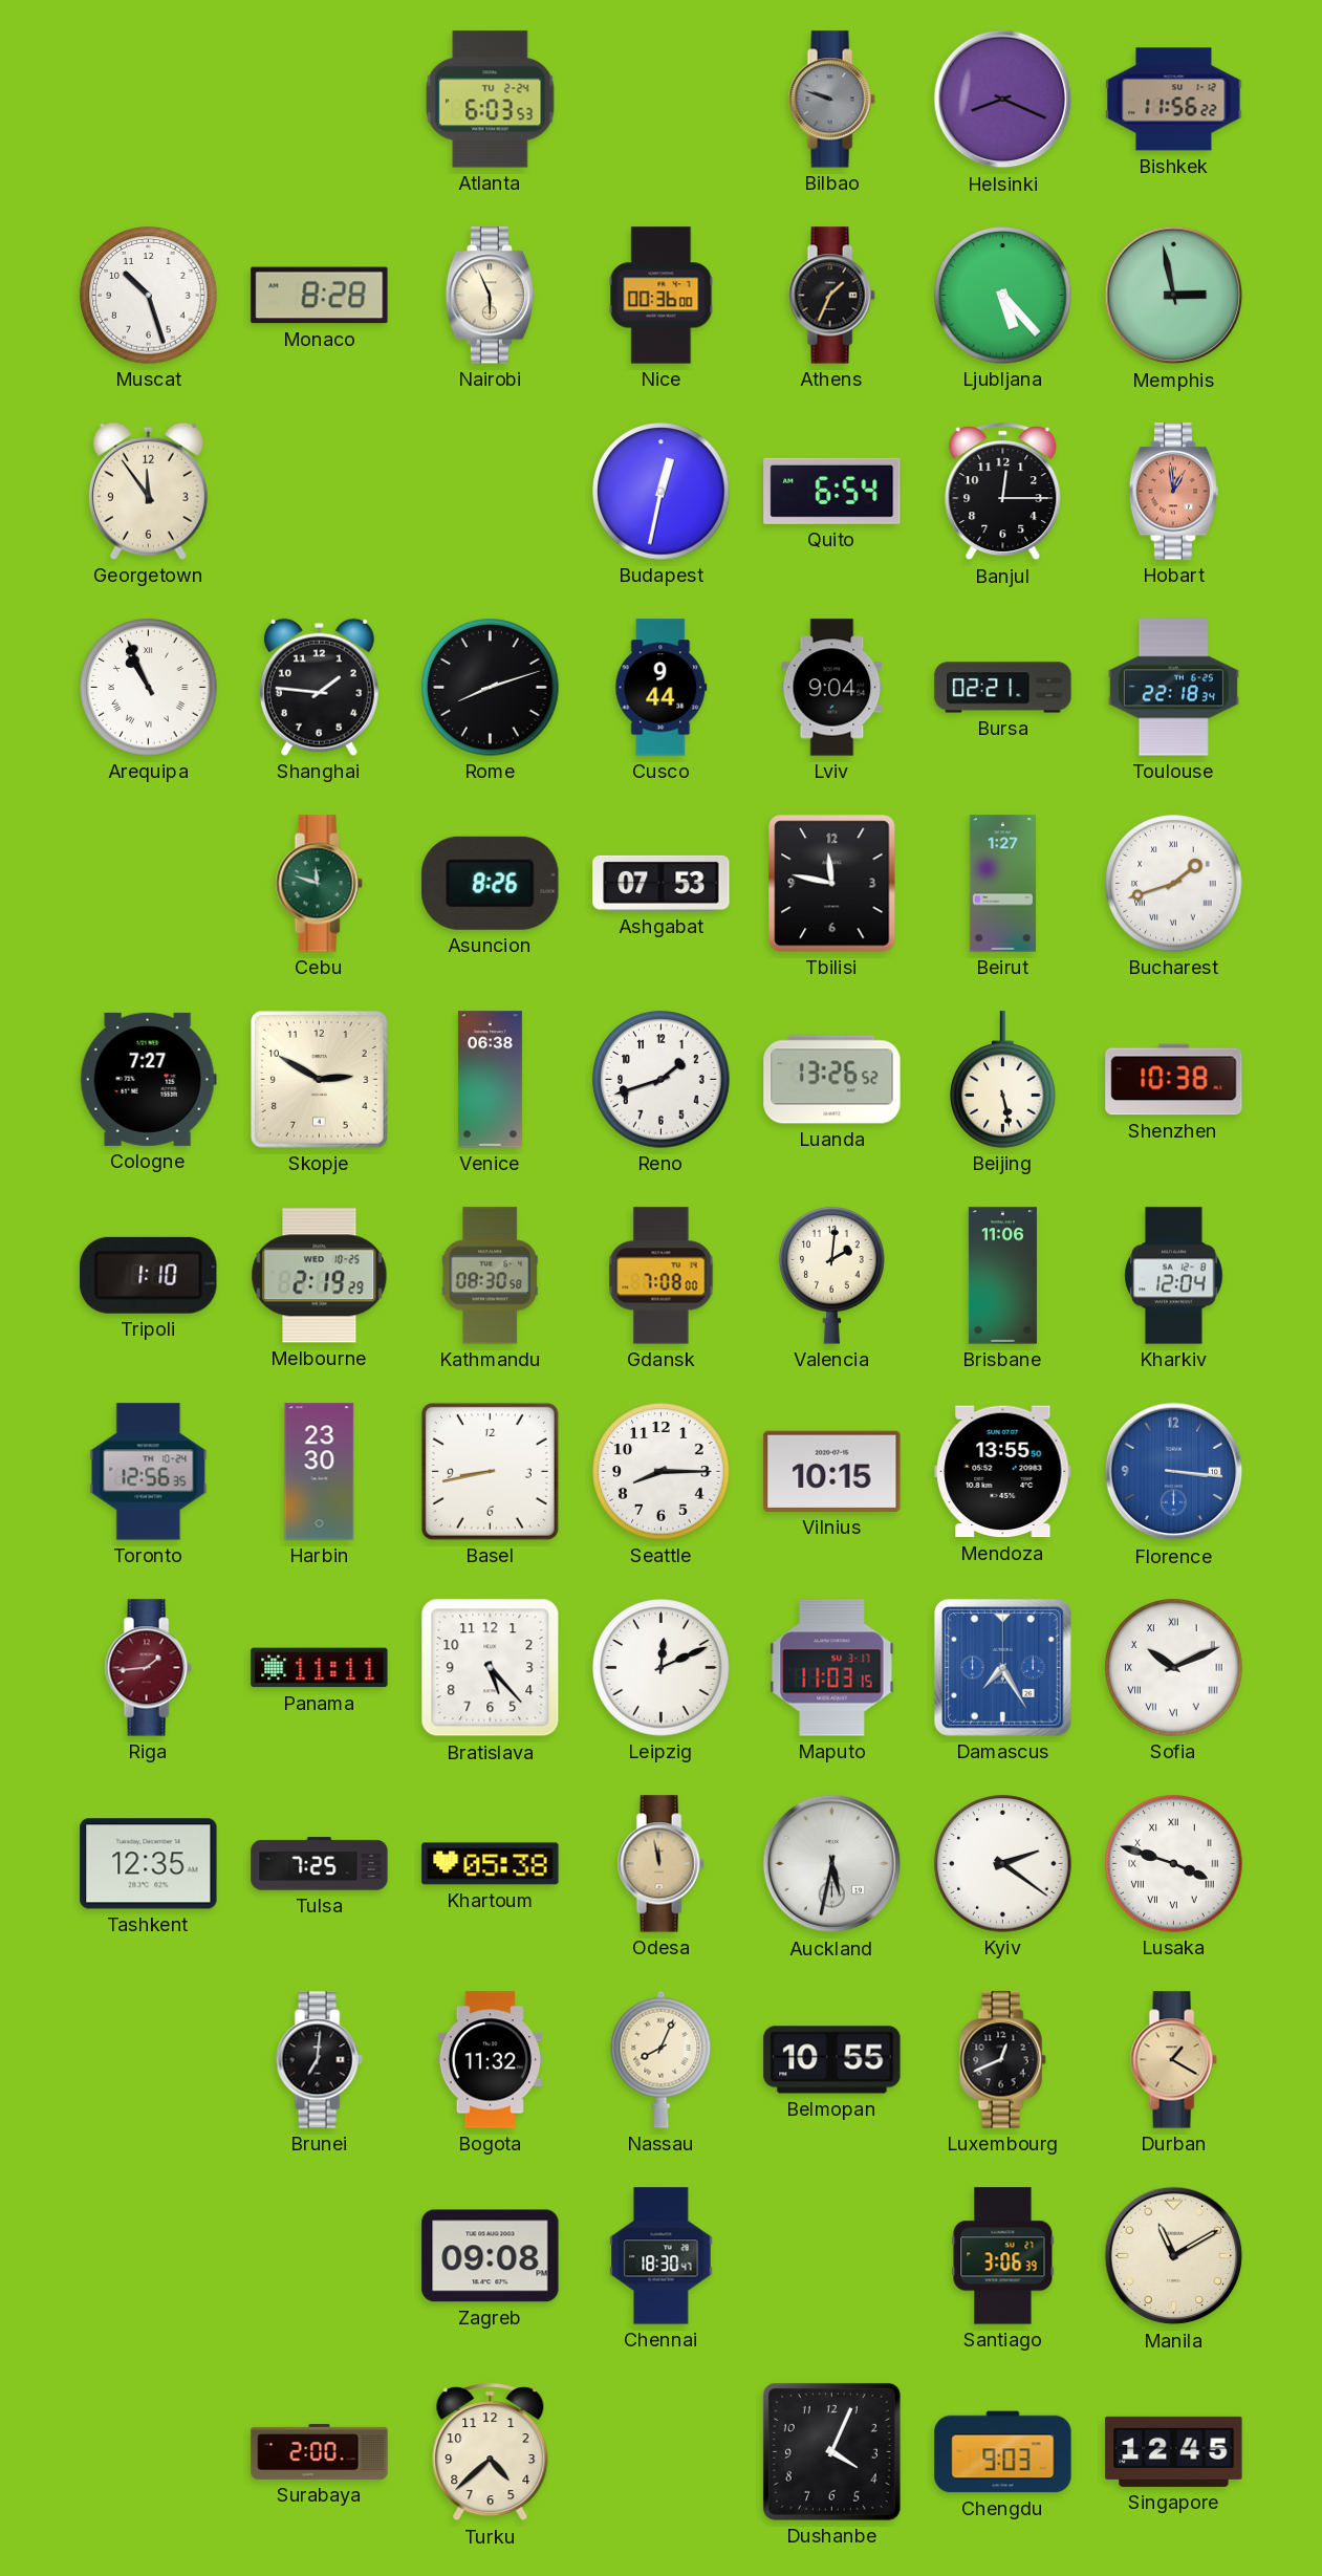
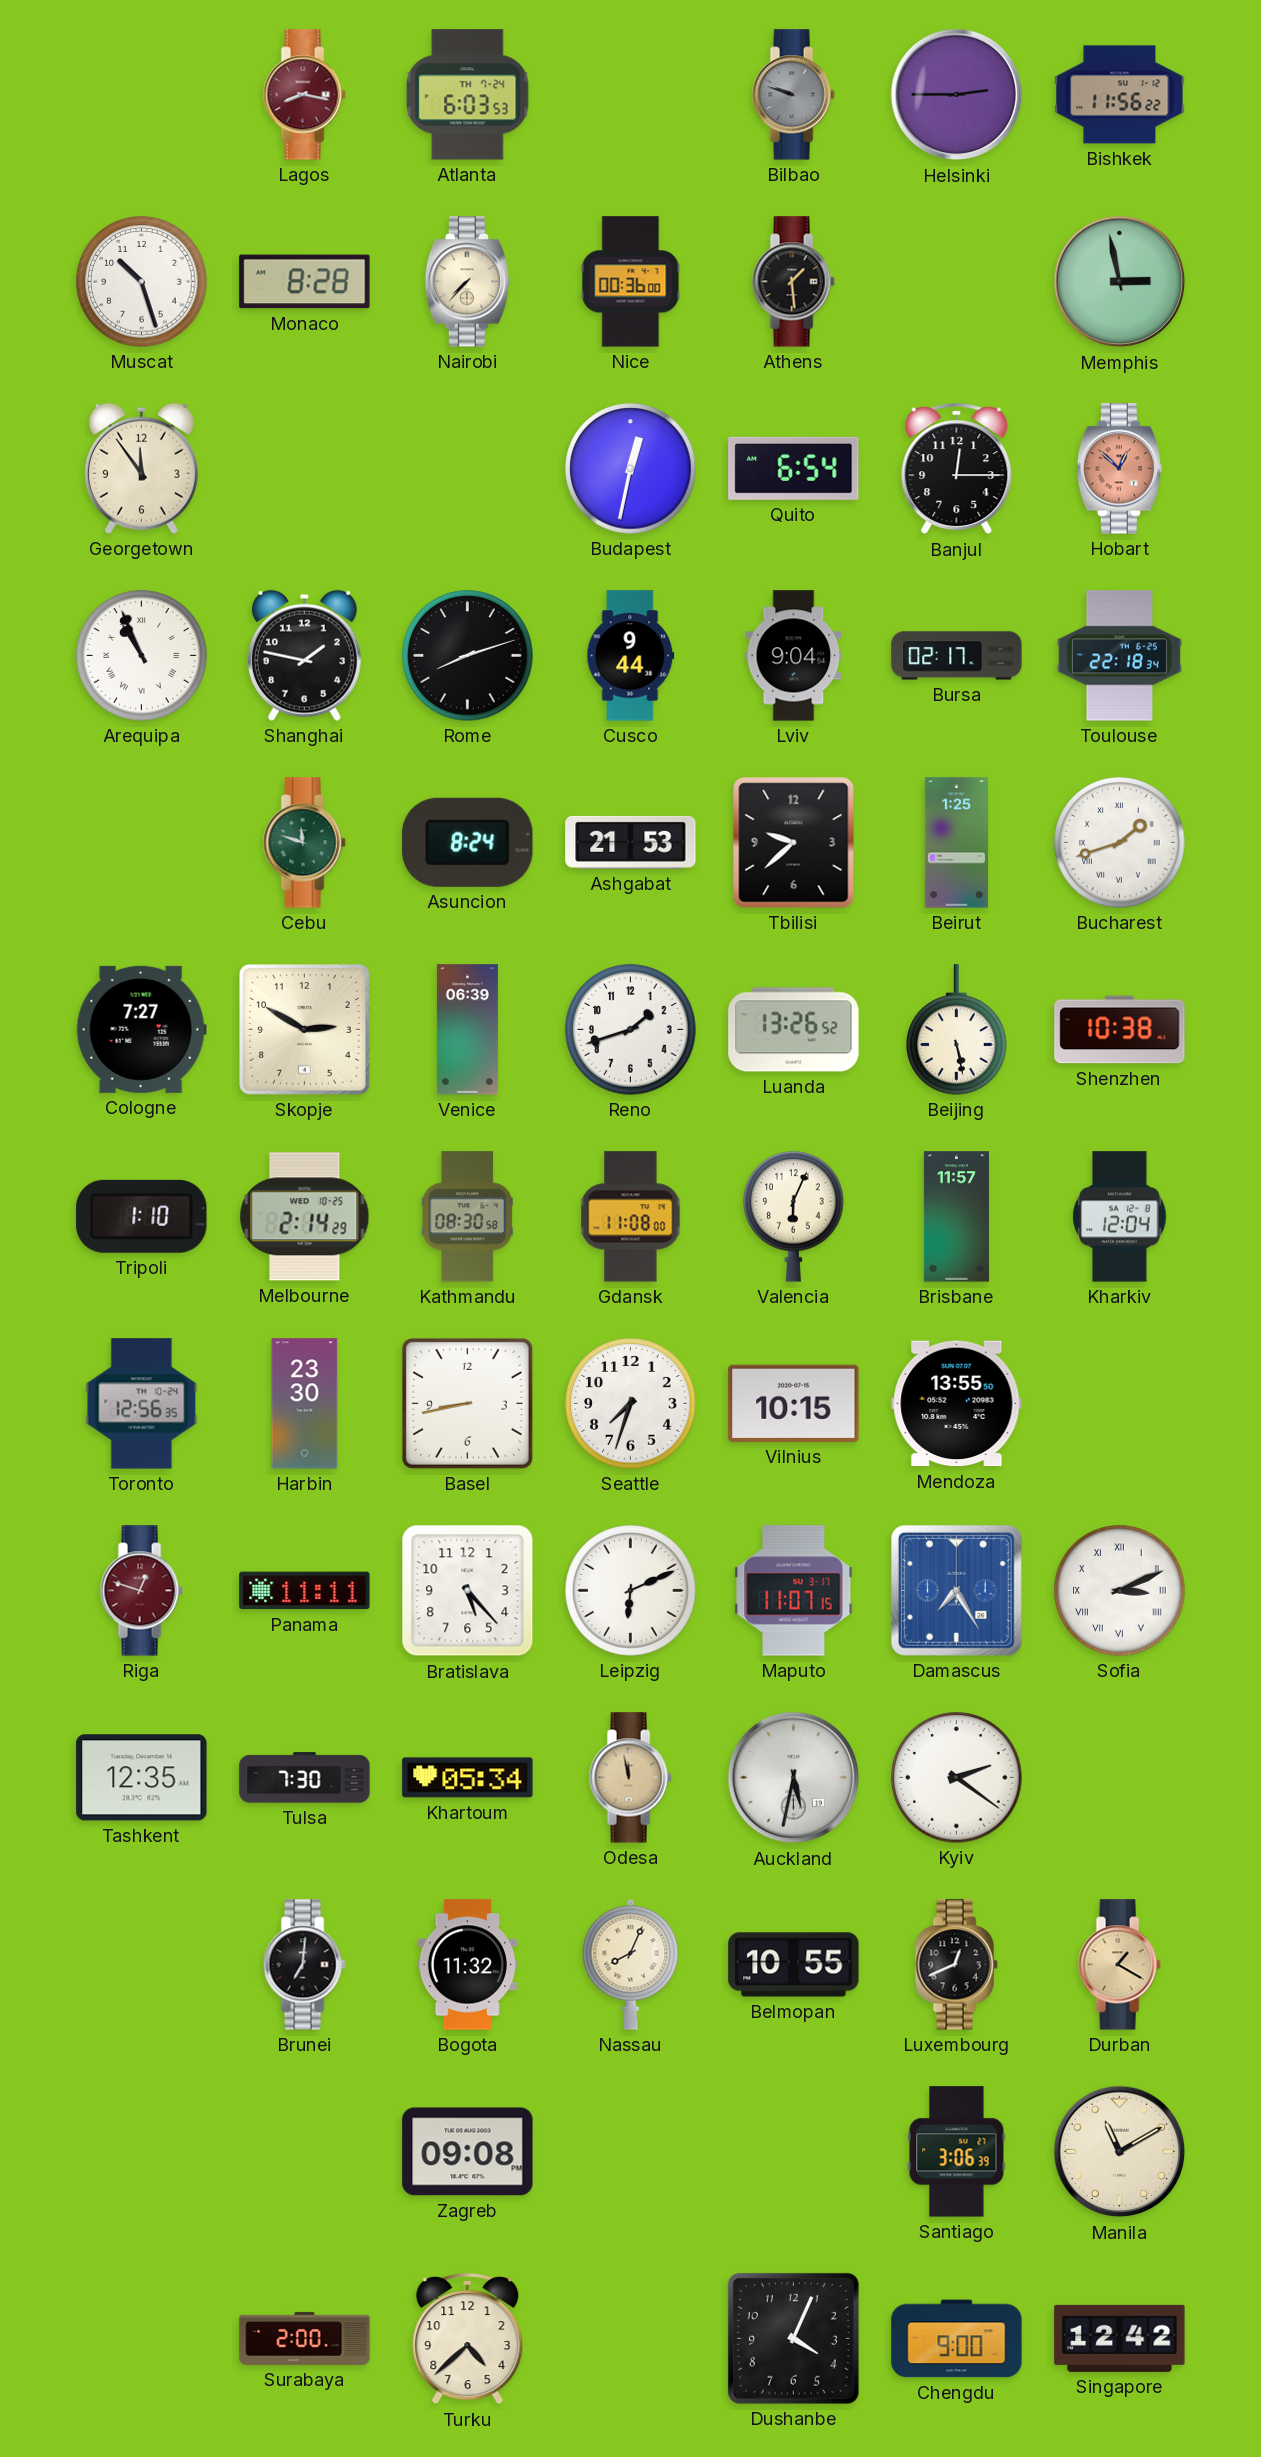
Lagos: none -> 8:17 (304, 95)
Atlanta date: TU 2-24 -> TH 7-24 (468, 95)
Helsinki: 8:19 -> 2:45 (957, 95)
Nairobi: 5:56 -> 7:37 (467, 282)
Athens: 1:34 -> 1:29 (793, 282)
Ljubljana: 5:23 -> none (1003, 296)
Hobart: 12:59 -> 12:52 (1119, 469)
Shanghai: 1:46 -> 1:47 (304, 655)
Bursa: 02:21 -> 02:17 (957, 656)
Asuncion: 8:26 -> 8:24 (468, 842)
Ashgabat: 07:53 -> 21:53 (631, 842)
Tbilisi: 11:47 -> 9:38 (794, 843)
Beirut: 1:27 -> 1:25 (956, 843)
Venice: 06:38 -> 06:39 (467, 1030)
Melbourne: 2:19 -> 2:14 (305, 1217)
Gdansk: 7:08 -> 11:08 (631, 1217)
Valencia: 2:01 -> 6:04 (794, 1217)
Brisbane: 11:06 -> 11:57 (956, 1217)
Seattle: 8:15 -> 7:33 (631, 1404)
Florence: 3:16 -> none (1174, 1472)
Riga: 1:44 -> 12:48 (141, 1591)
Leipzig: 12:11 -> 6:11 (631, 1591)
Maputo: 11:03 -> 11:07 (794, 1591)
Sofia: 10:11 -> 3:11 (1120, 1591)
Tulsa: 7:25 -> 7:30 (305, 1778)
Khartoum: 05:38 -> 05:34 (468, 1778)
Lusaka: 3:48 -> none (1174, 1864)
Chennai: 18:30 -> none (662, 2256)
Chengdu: 9:03 -> 9:00 (957, 2339)
Singapore: 12:45 -> 12:42 (1120, 2338)
